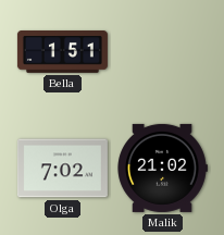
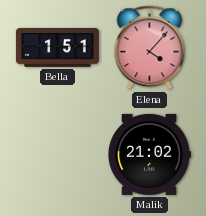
Elena: none -> 4:07 (150, 48)
Olga: 7:02 -> none (62, 169)
